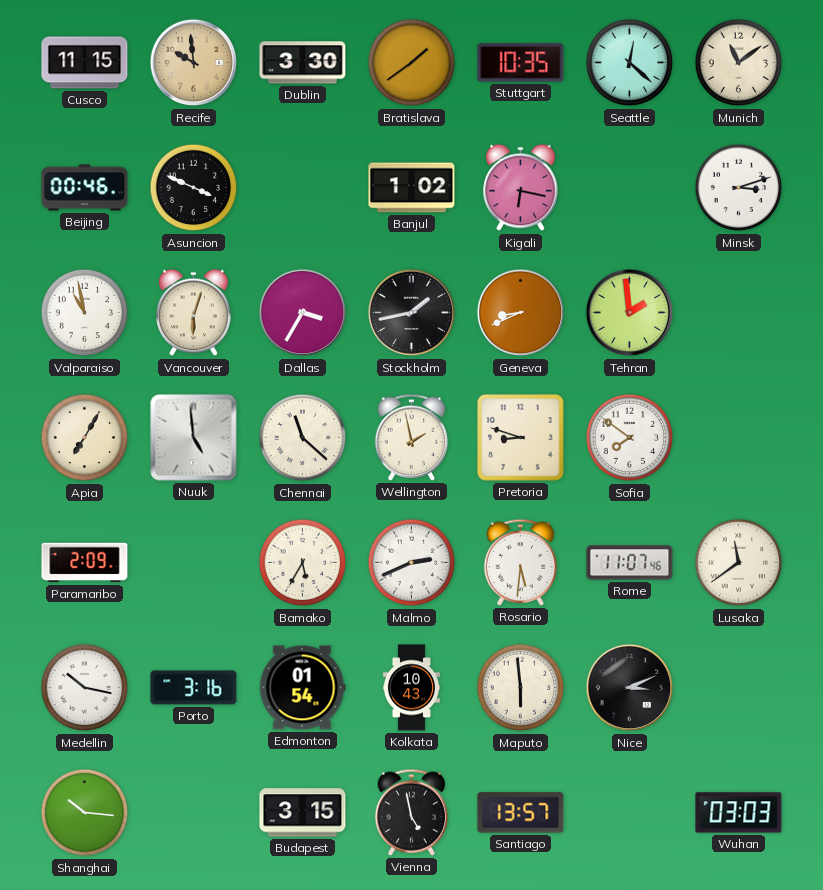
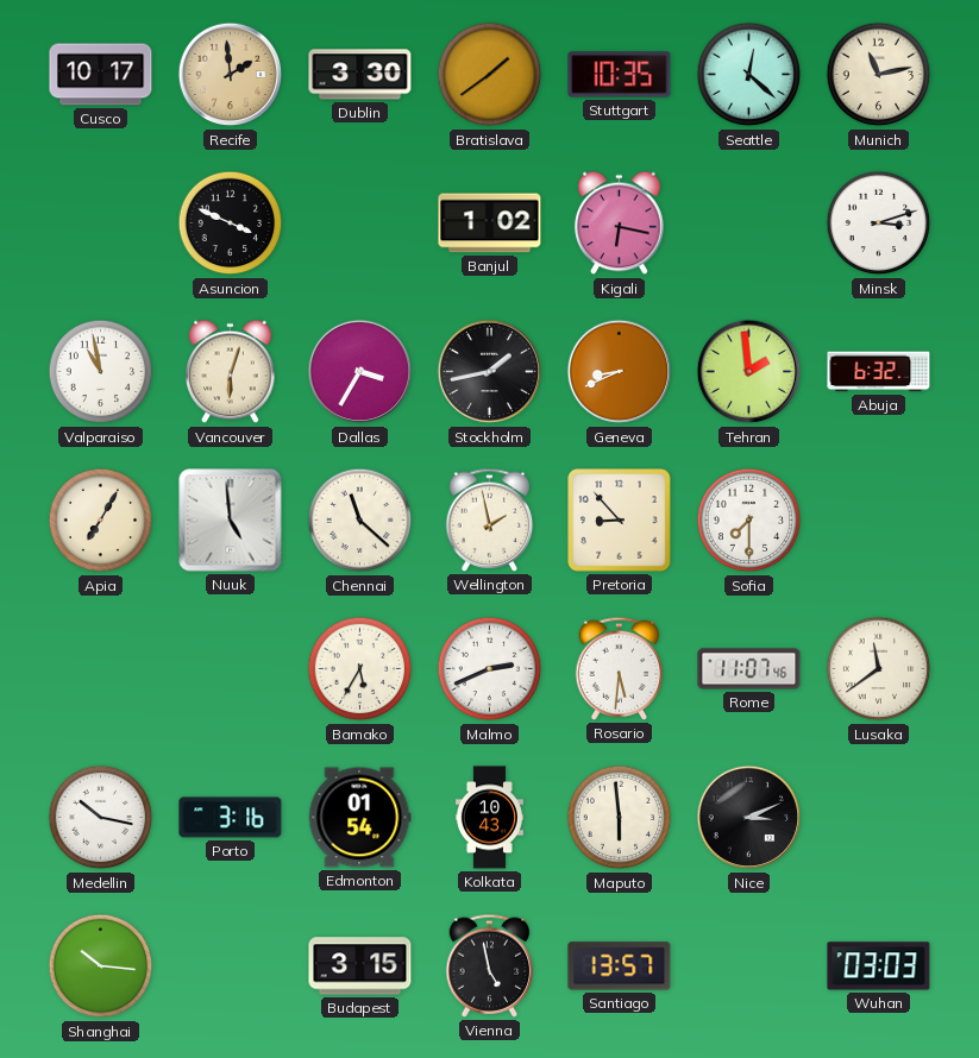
Cusco: 11:15 -> 10:17 (101, 75)
Recife: 9:59 -> 1:59 (231, 75)
Munich: 11:09 -> 11:13 (879, 75)
Beijing: 00:46 -> none (85, 188)
Abuja: none -> 6:32 (879, 372)
Pretoria: 8:48 -> 8:53 (620, 521)
Sofia: 7:51 -> 7:30 (749, 521)
Paramaribo: 2:09 -> none (85, 563)
